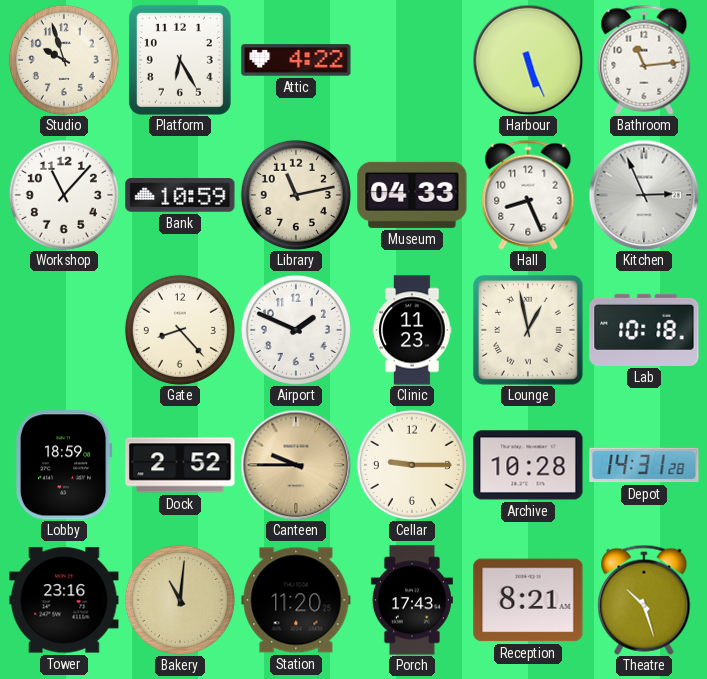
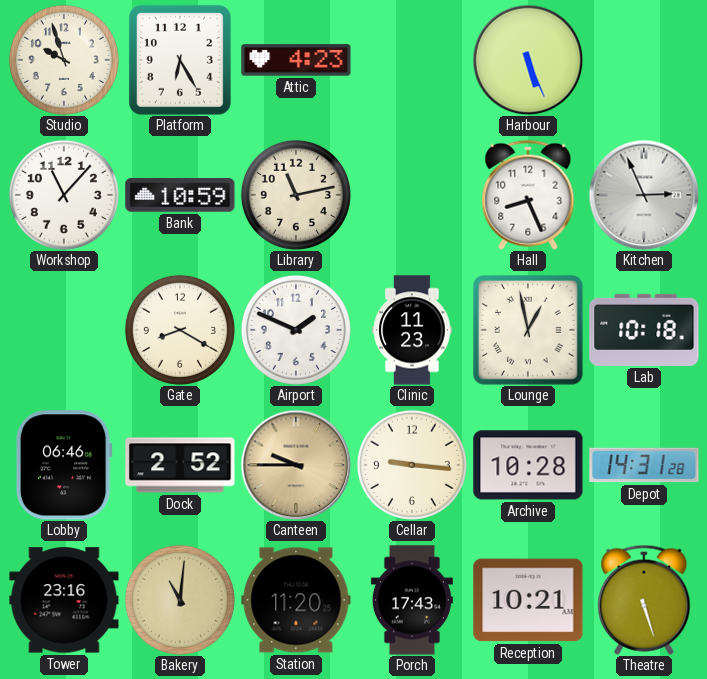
Attic: 4:22 -> 4:23 (296, 60)
Bathroom: 11:14 -> none (644, 60)
Museum: 04:33 -> none (412, 195)
Gate: 8:23 -> 8:20 (180, 330)
Lobby: 18:59 -> 06:46 (64, 465)
Cellar: 9:15 -> 9:16 (412, 465)
Reception: 8:21 -> 10:21 (528, 600)
Theatre: 10:27 -> 5:27 (644, 600)
